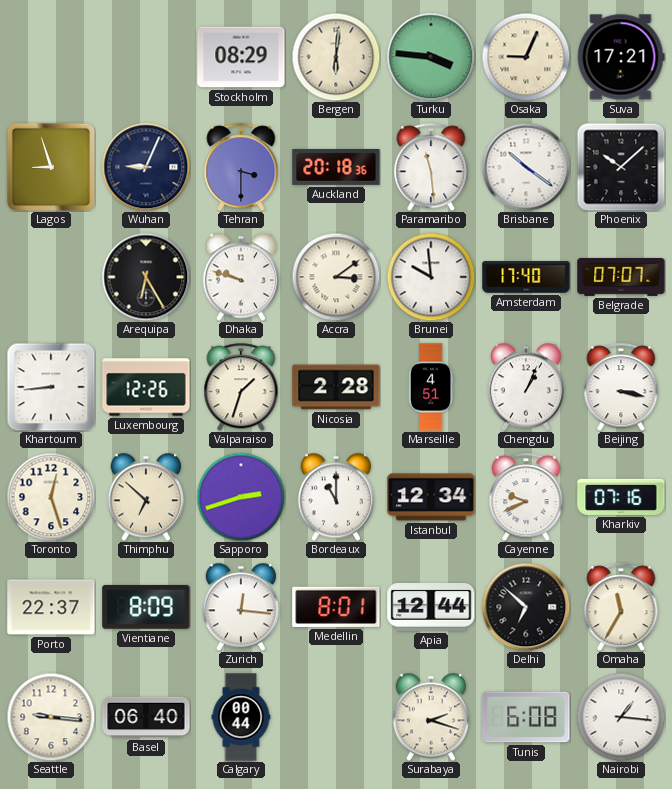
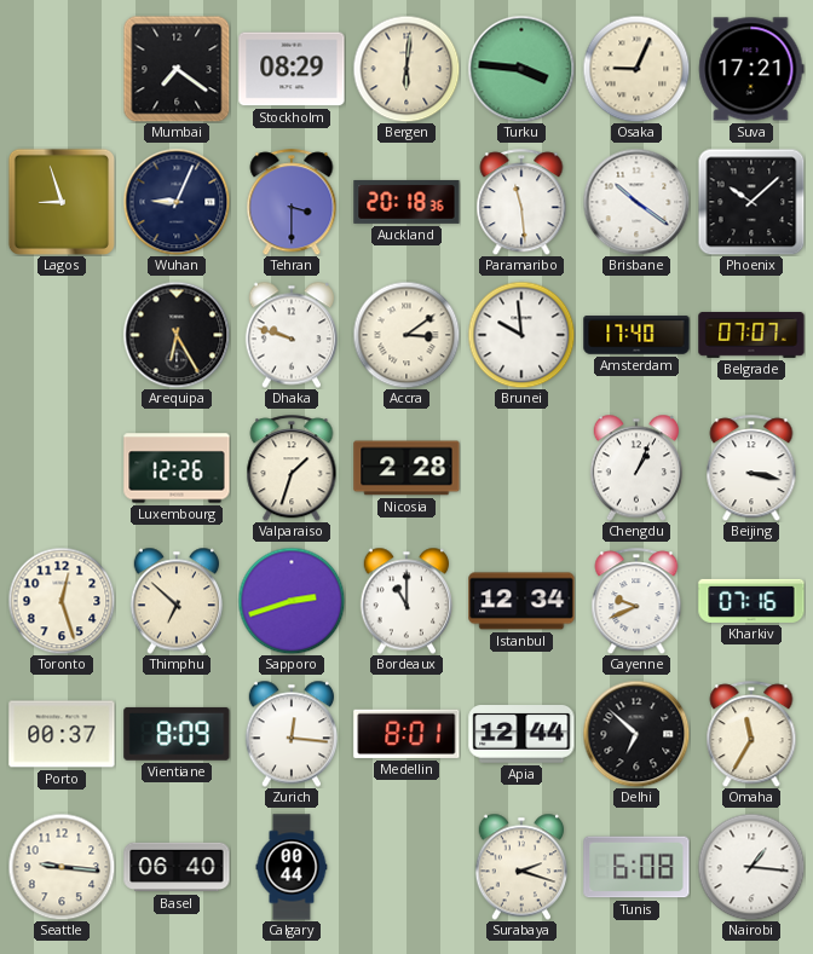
Mumbai: none -> 7:21 (177, 69)
Khartoum: 8:44 -> none (51, 387)
Marseille: 4:51 -> none (431, 387)
Porto: 22:37 -> 00:37 (62, 734)
